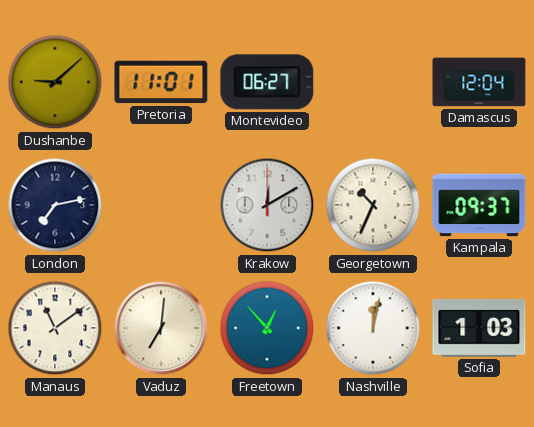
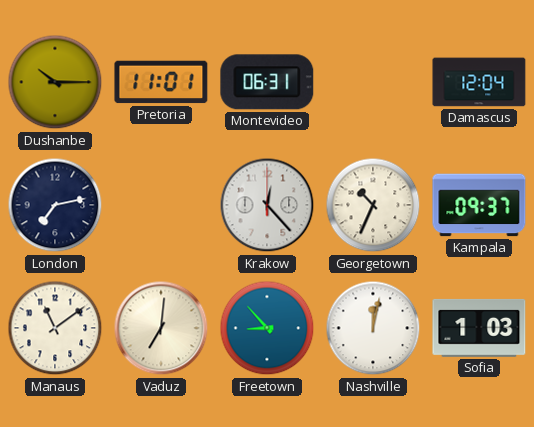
Dushanbe: 9:08 -> 10:15 (55, 82)
Montevideo: 06:27 -> 06:31 (267, 82)
Krakow: 12:10 -> 12:23 (267, 205)
Freetown: 12:53 -> 8:53 (267, 328)
